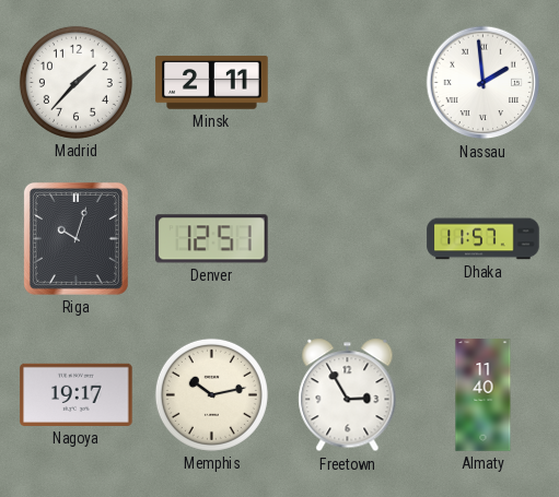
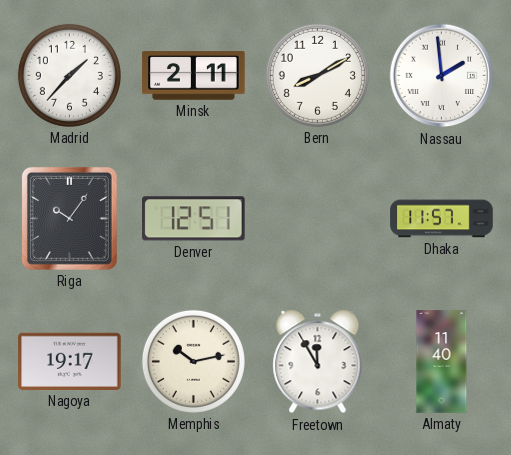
Bern: none -> 8:10 (317, 75)
Riga: 10:03 -> 10:06 (69, 218)
Freetown: 2:55 -> 11:55 (318, 362)
